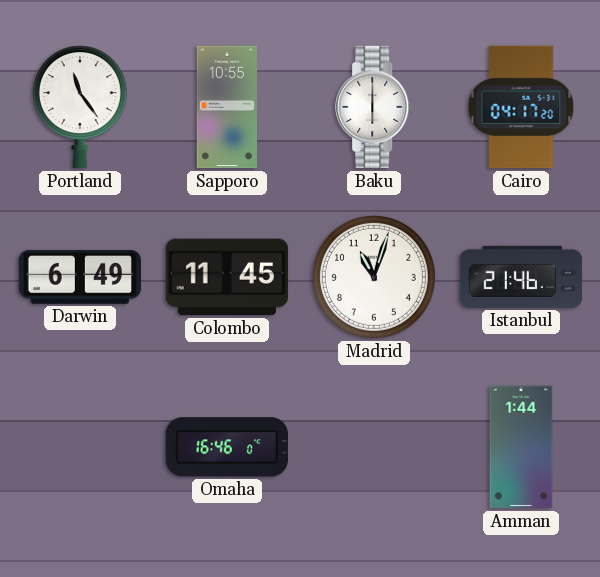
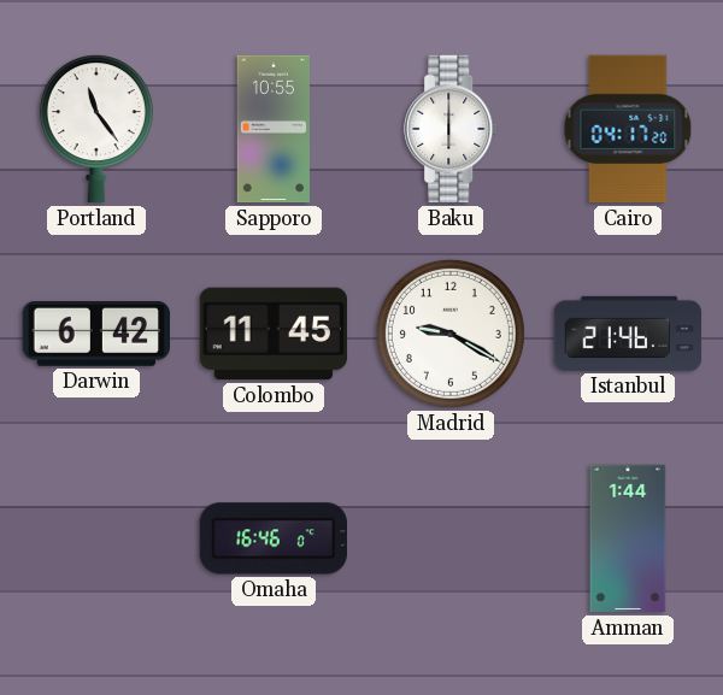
Darwin: 6:49 -> 6:42 (95, 334)
Madrid: 11:03 -> 9:20 (451, 334)
